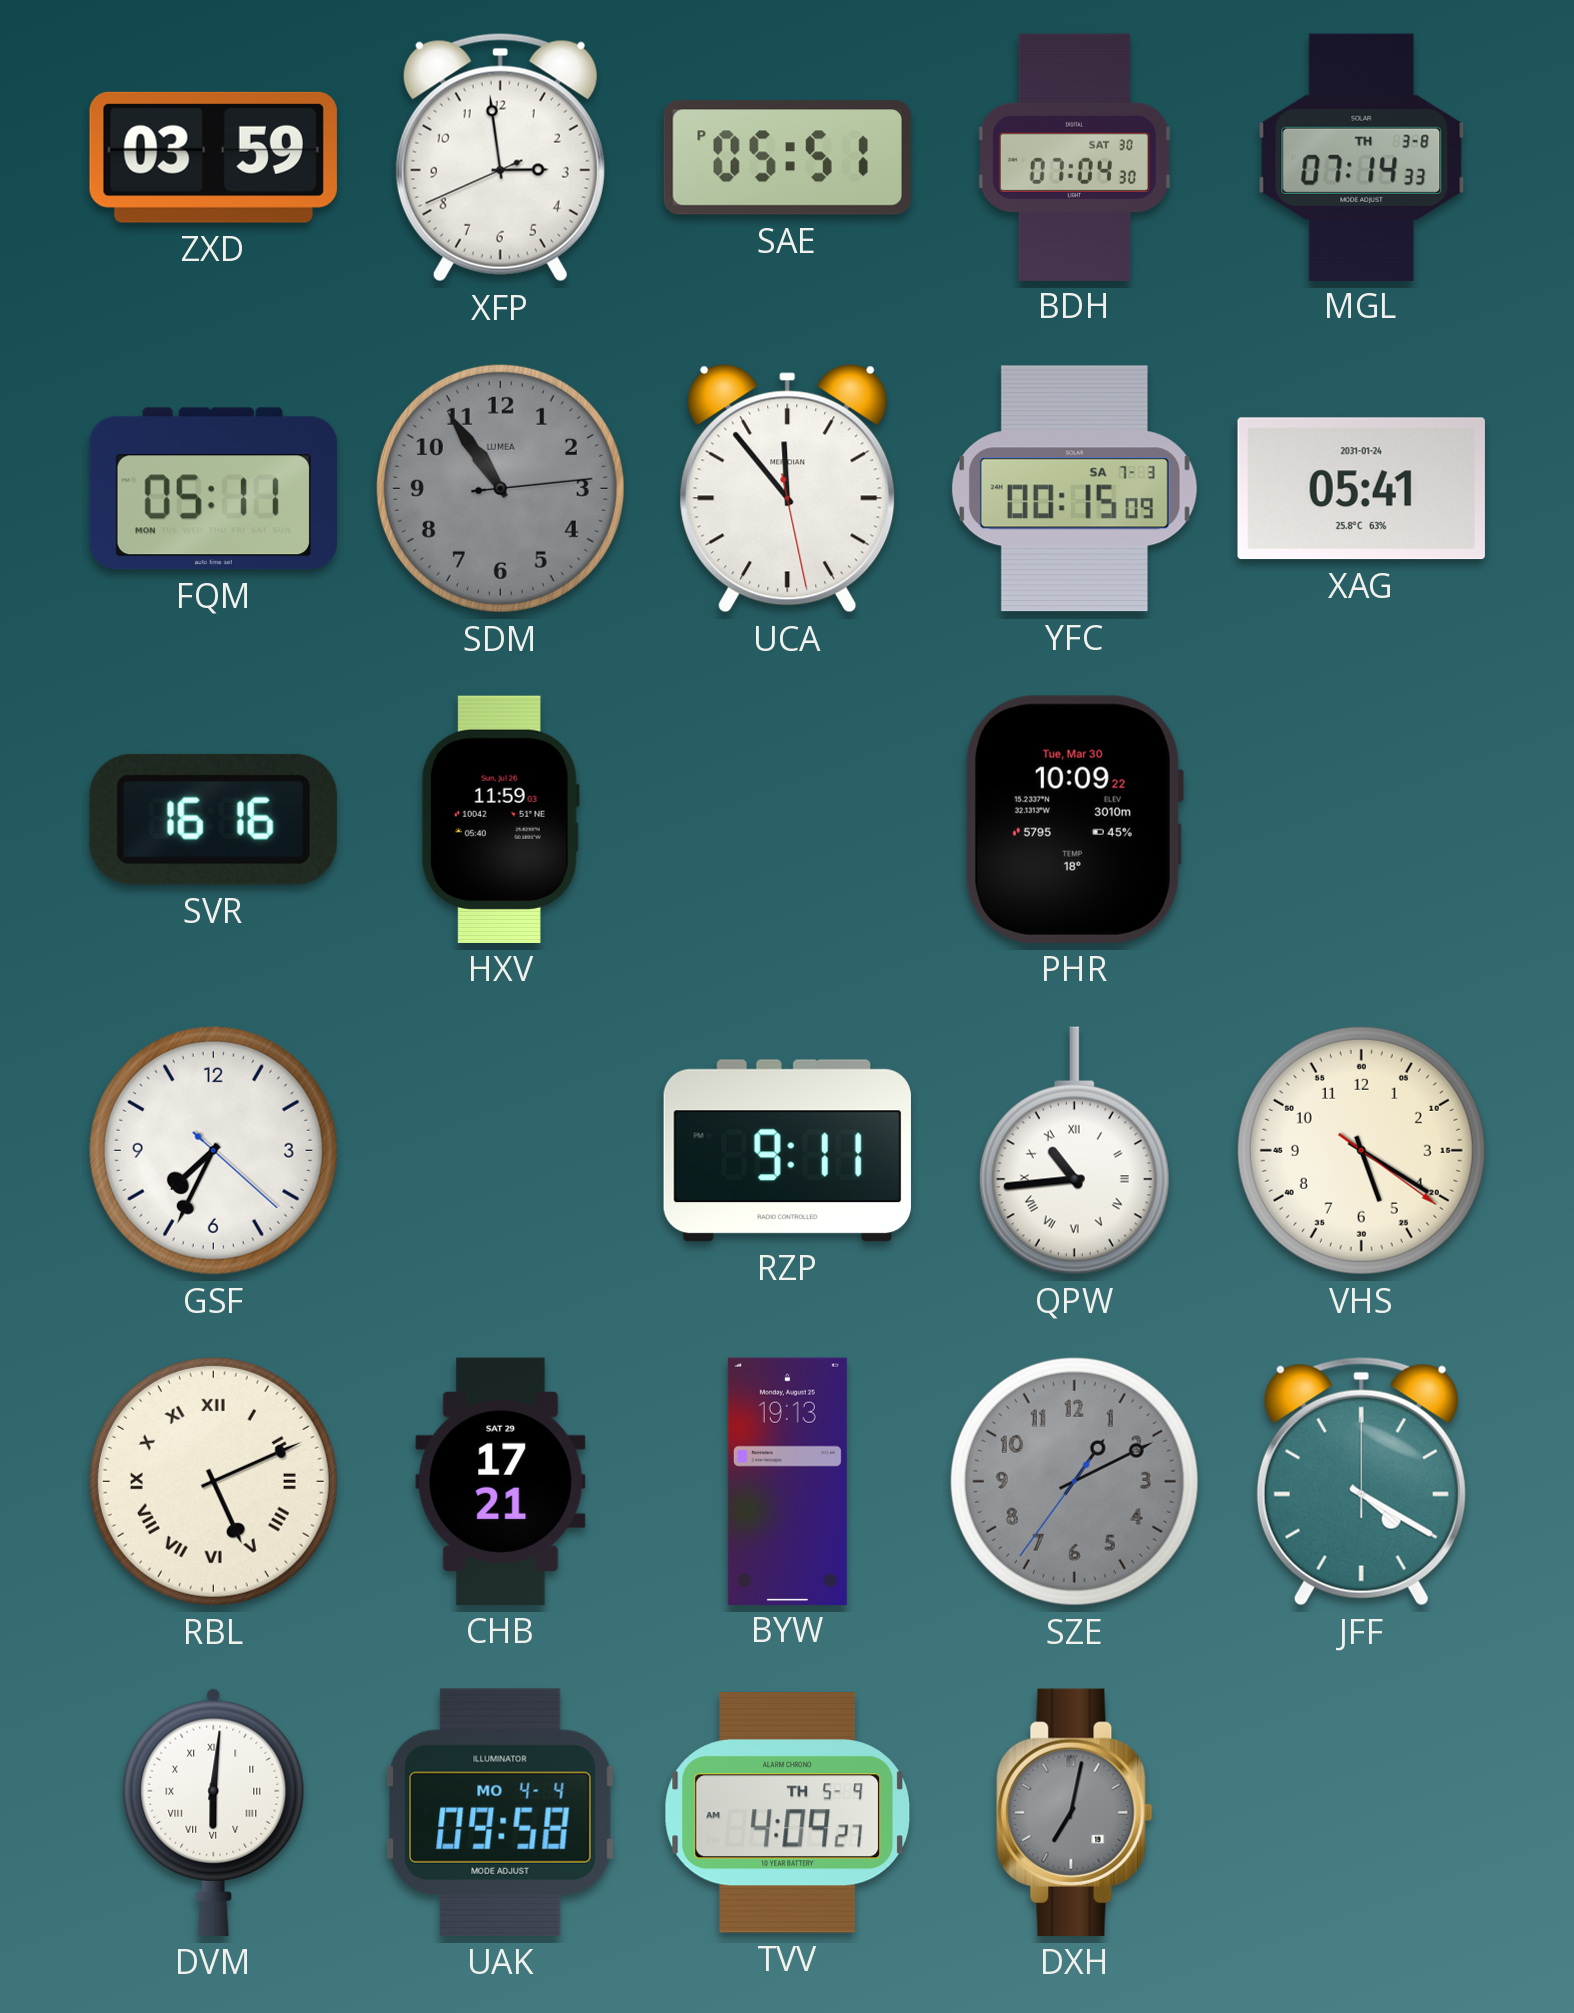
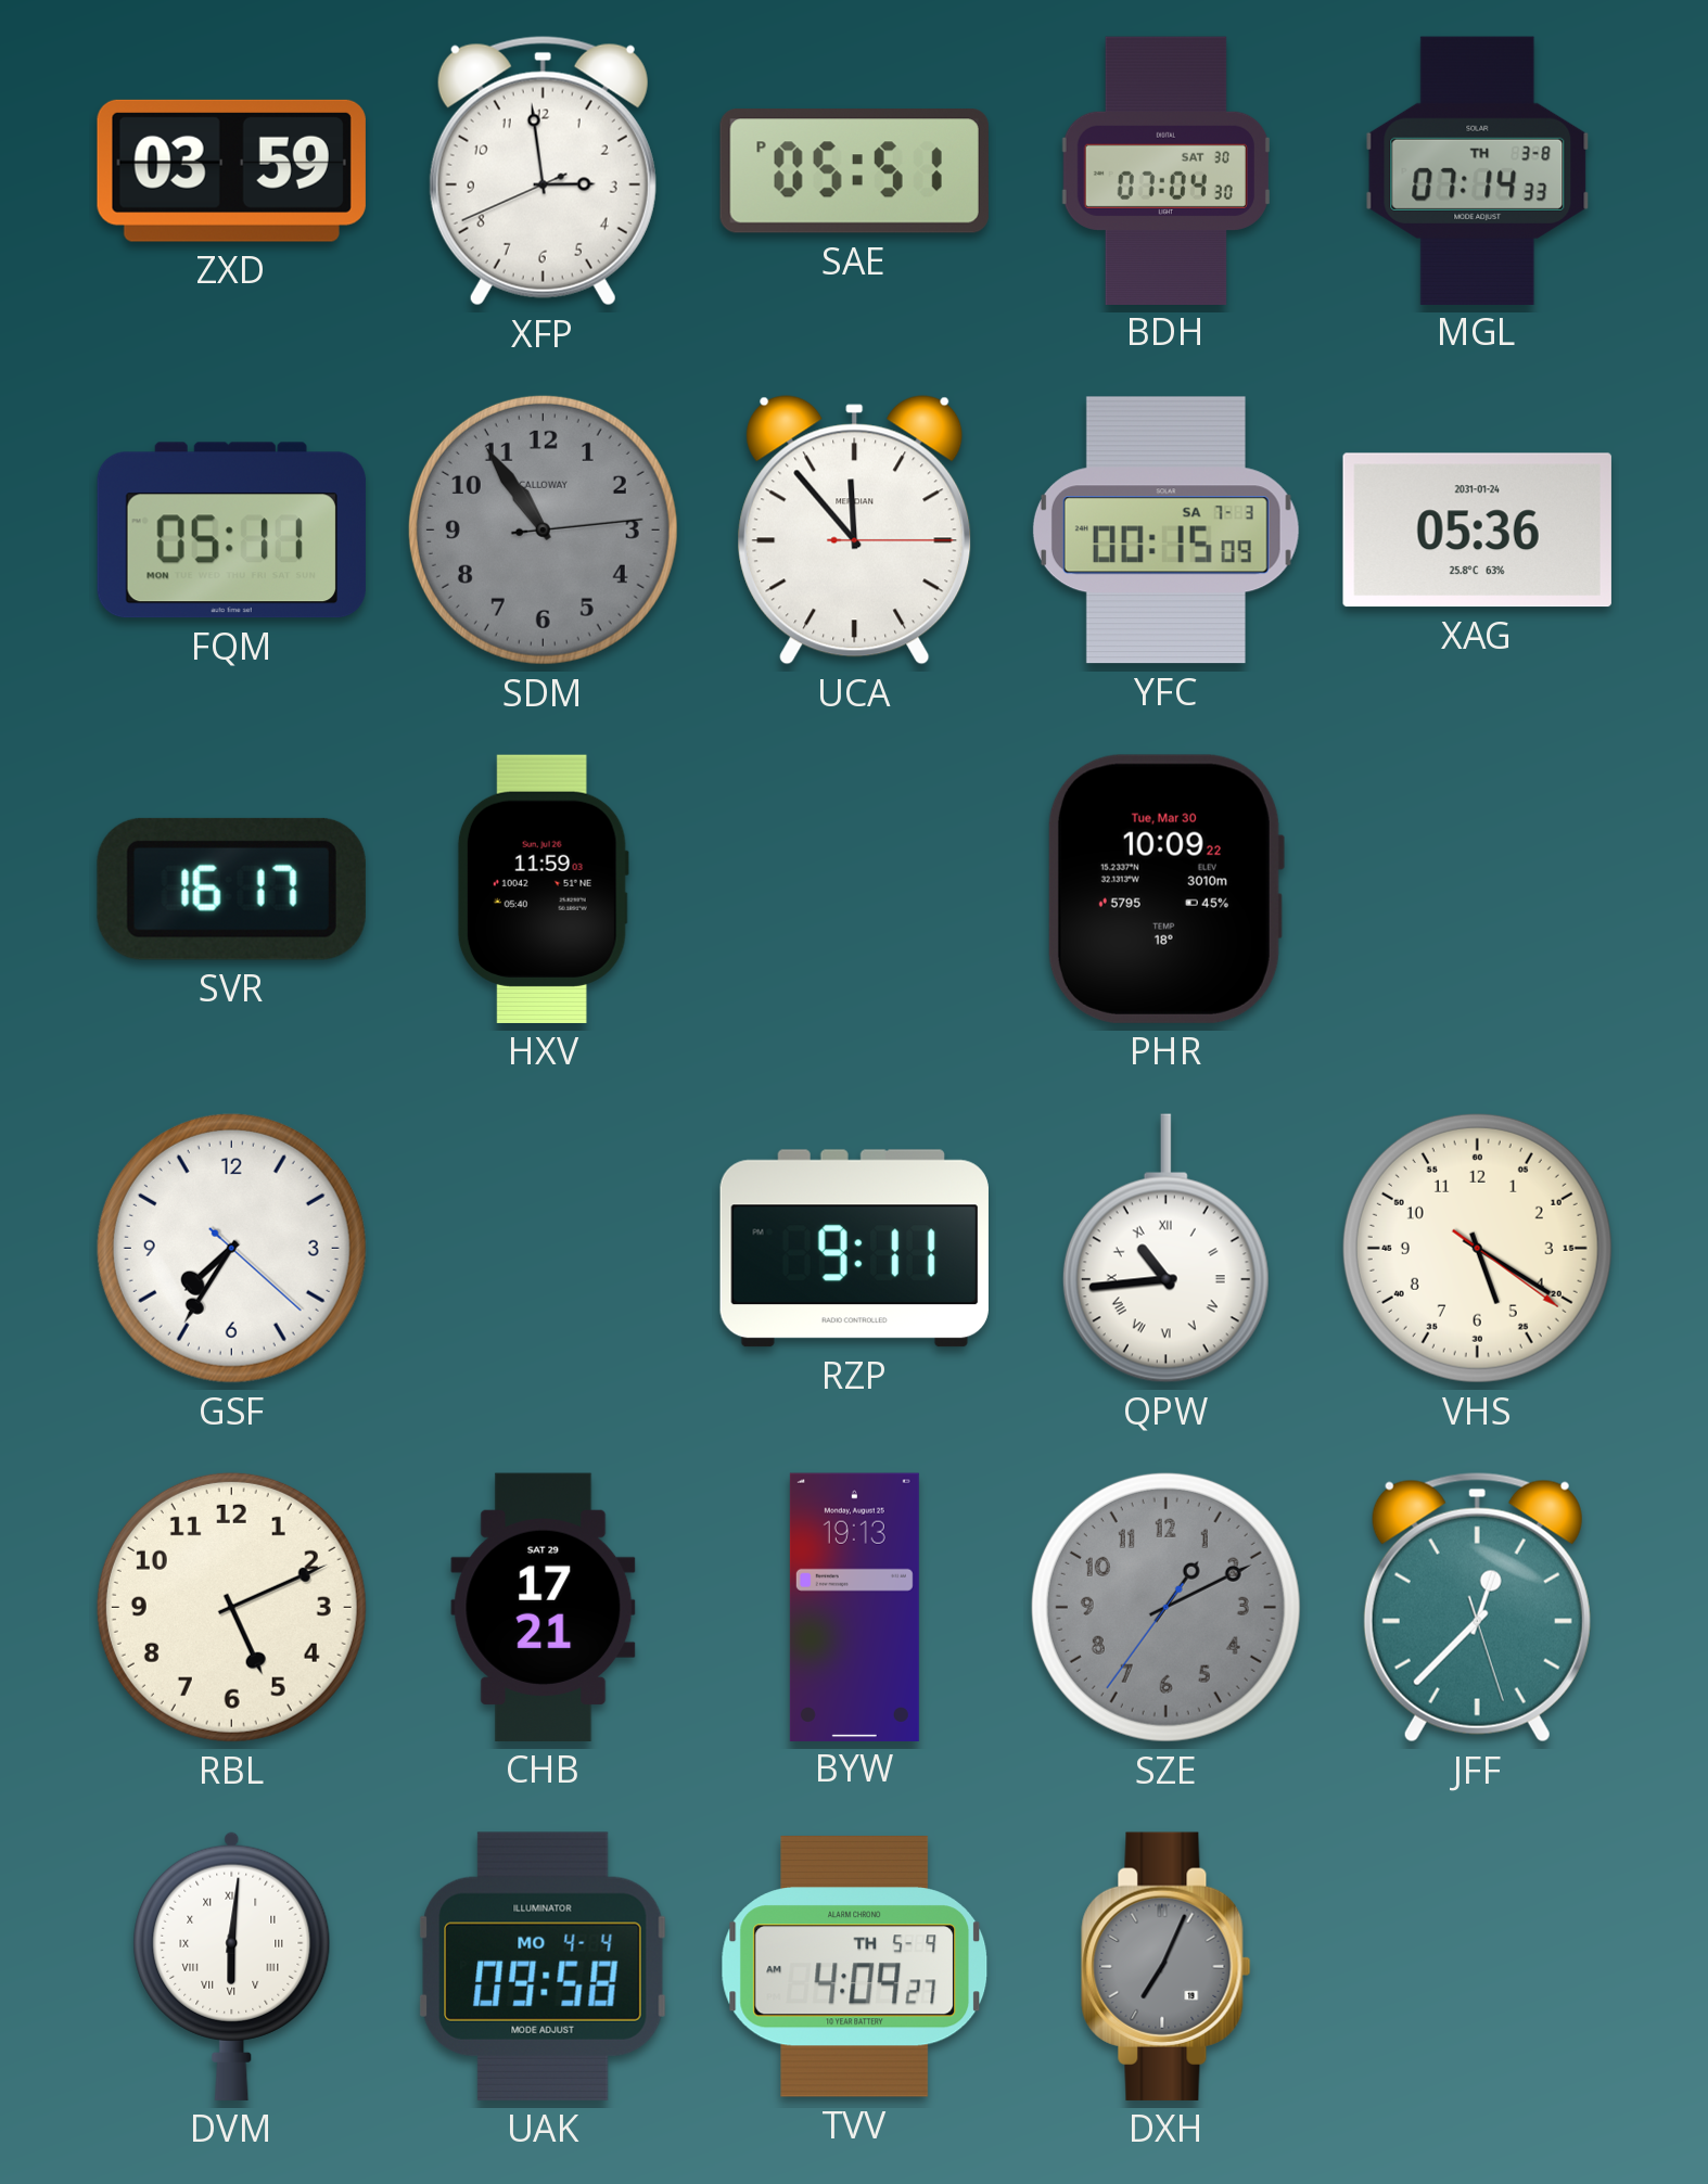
SDM brand: LUMEA -> CALLOWAY (543, 529)
UCA: 11:53:28 -> 11:53:15 (855, 531)
XAG: 05:41 -> 05:36 (1477, 531)
SVR: 16:16 -> 16:17 (231, 889)
GSF: 7:34 -> 7:35 (231, 1248)
RBL numerals: Roman -> Arabic (231, 1607)
JFF: 4:20 -> 12:37 (1477, 1607)
DXH: 7:02 -> 7:04 (1167, 1966)
